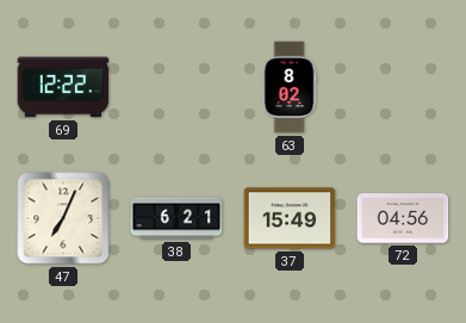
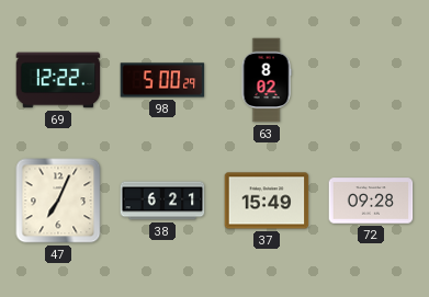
98: none -> 5:00 (162, 80)
72: 04:56 -> 09:28 (371, 201)
